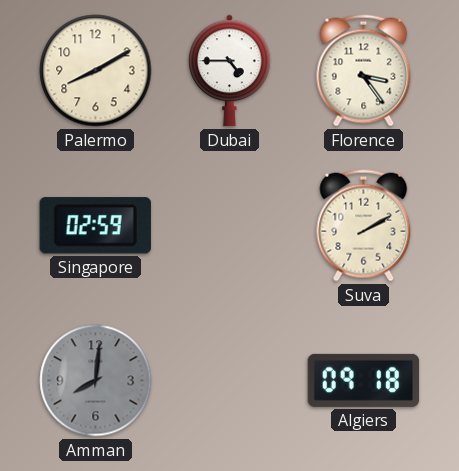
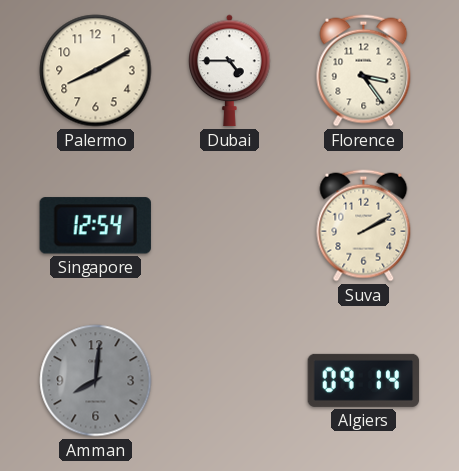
Singapore: 02:59 -> 12:54 (95, 226)
Algiers: 09:18 -> 09:14 (364, 380)
